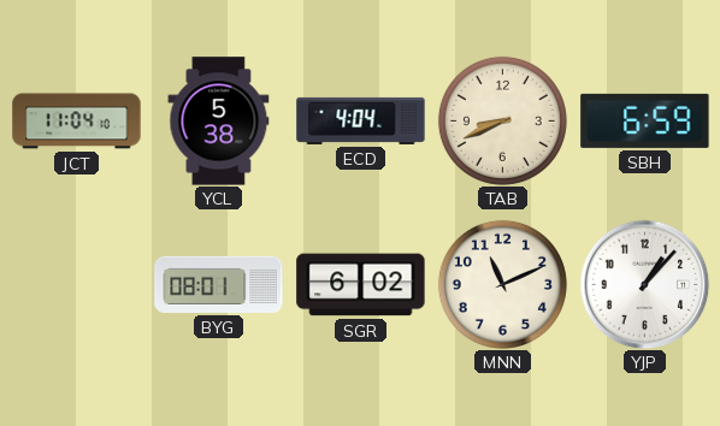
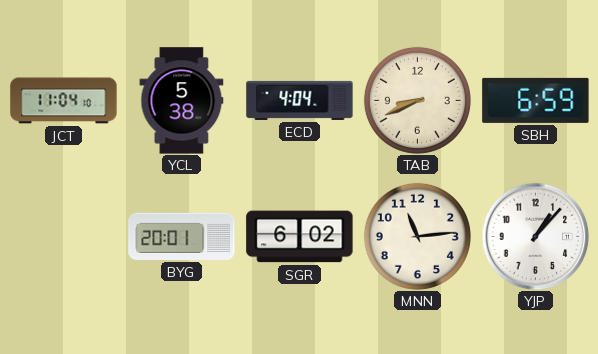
BYG: 08:01 -> 20:01 (182, 236)
MNN: 11:11 -> 11:14 (417, 236)
